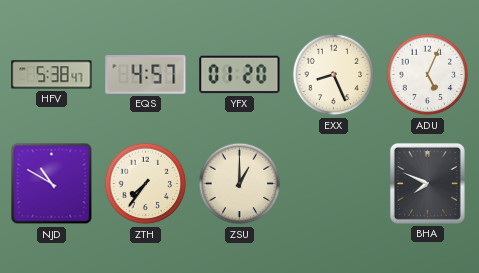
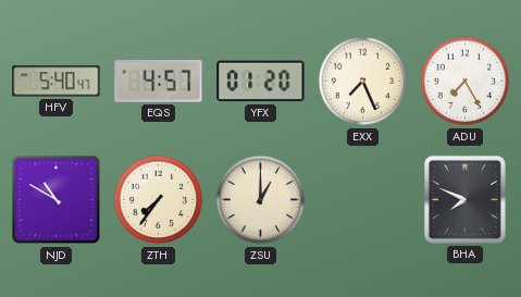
HFV: 5:38 -> 5:40 (57, 82)
EXX: 8:26 -> 7:26 (363, 82)
ADU: 5:04 -> 7:25 (466, 82)
